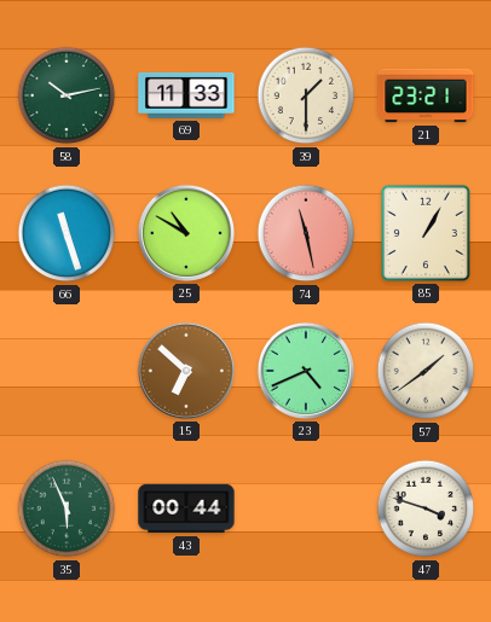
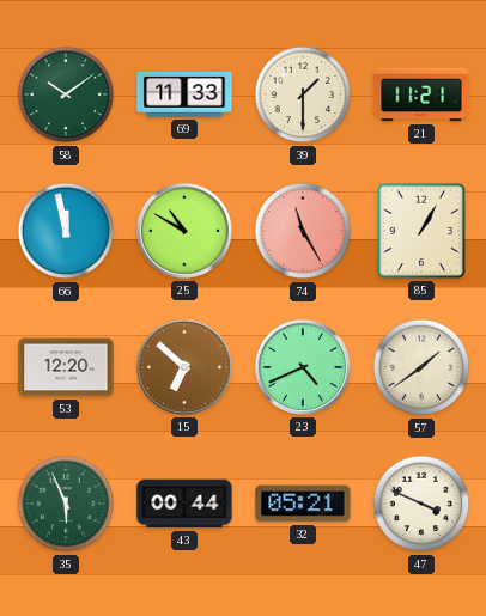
58: 10:13 -> 10:09 (66, 94)
21: 23:21 -> 11:21 (421, 94)
66: 11:27 -> 11:58 (66, 231)
74: 11:28 -> 11:25 (303, 231)
53: none -> 12:20 (66, 367)
32: none -> 05:21 (303, 504)
47: 3:48 -> 3:49 (421, 504)
